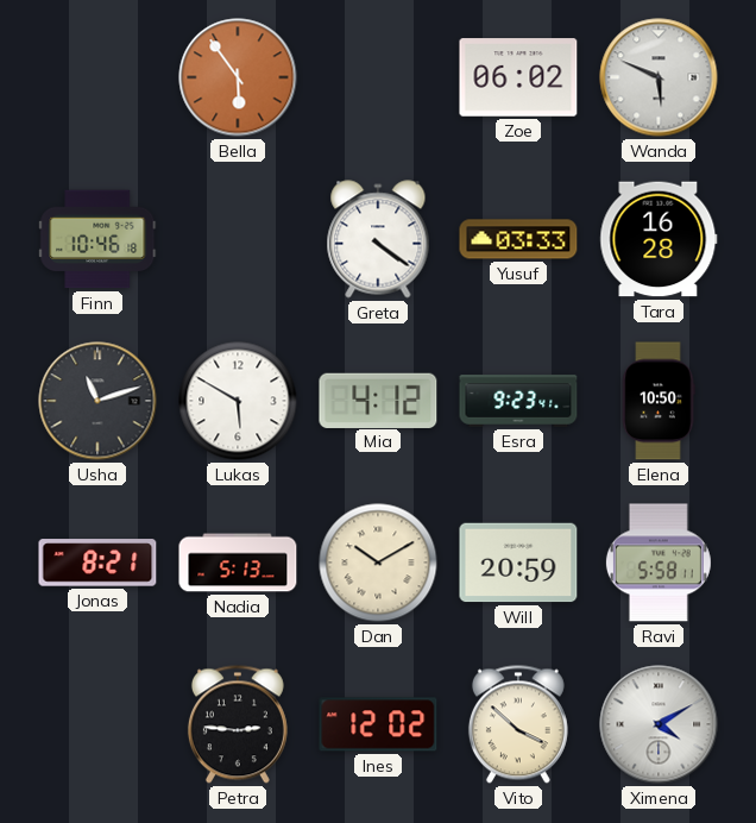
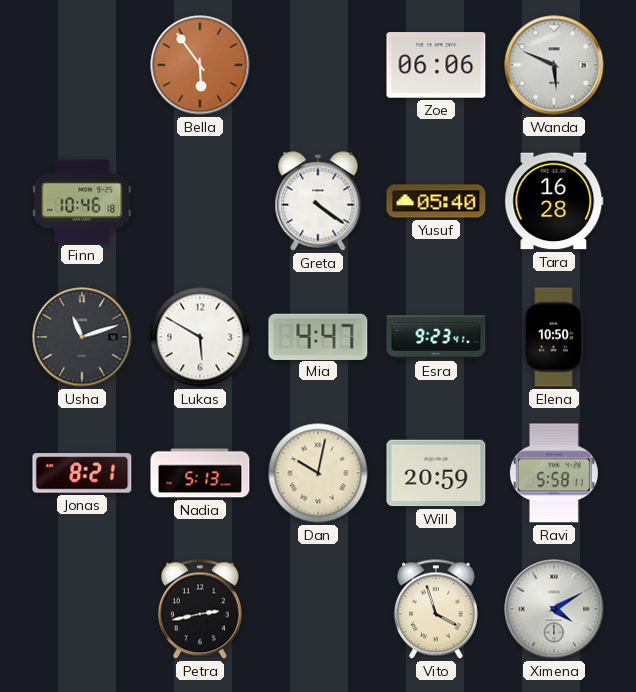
Zoe: 06:02 -> 06:06 (436, 65)
Yusuf: 03:33 -> 05:40 (436, 201)
Mia: 4:12 -> 4:47 (318, 336)
Dan: 10:10 -> 10:02 (318, 473)
Petra: 2:46 -> 2:43 (200, 609)
Ines: 12:02 -> none (378, 724)
Vito: 3:52 -> 3:57 (436, 609)
